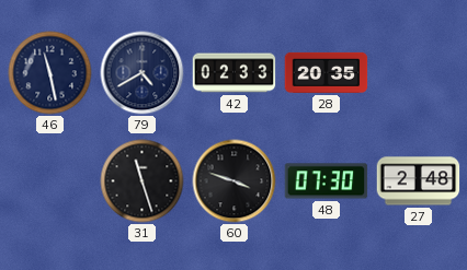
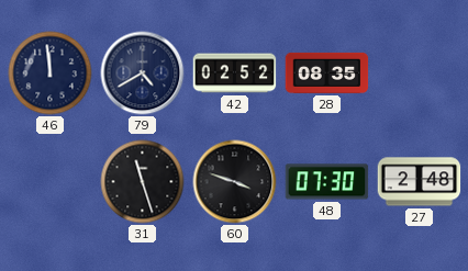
46: 11:28 -> 11:59 (51, 74)
42: 02:33 -> 02:52 (235, 74)
28: 20:35 -> 08:35 (327, 72)
